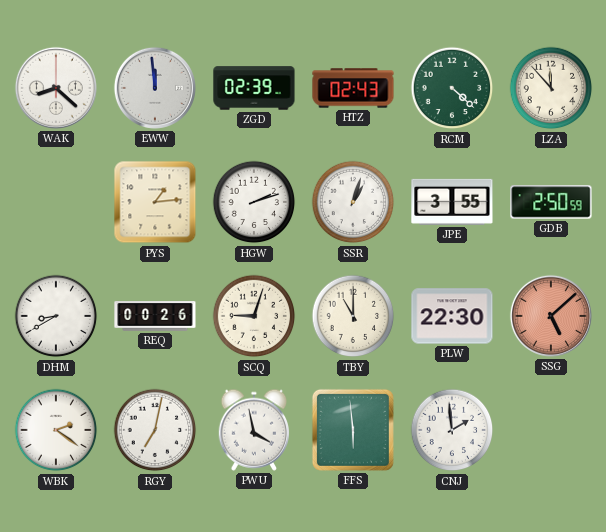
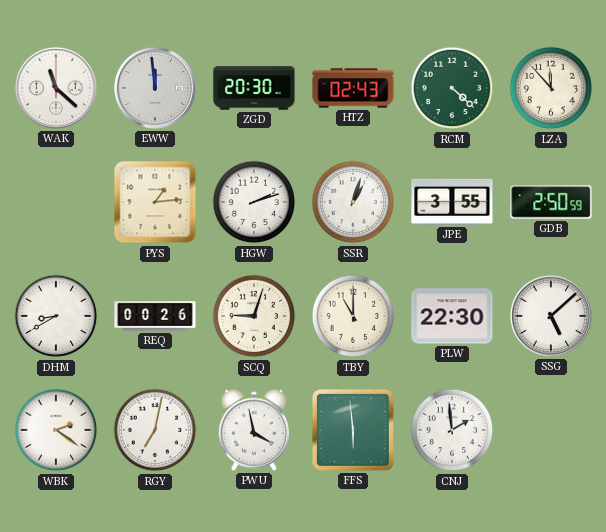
WAK: 8:22 -> 11:22 (56, 88)
ZGD: 02:39 -> 20:30 (254, 88)
SSG dial: salmon -> white (551, 316)
